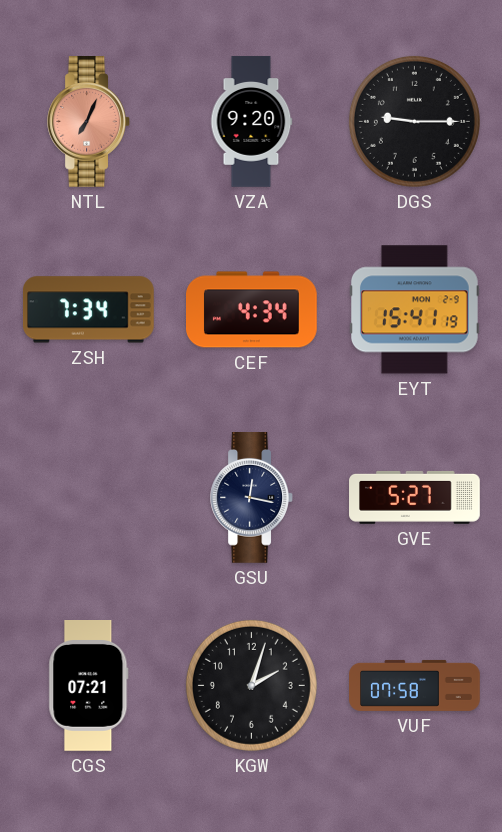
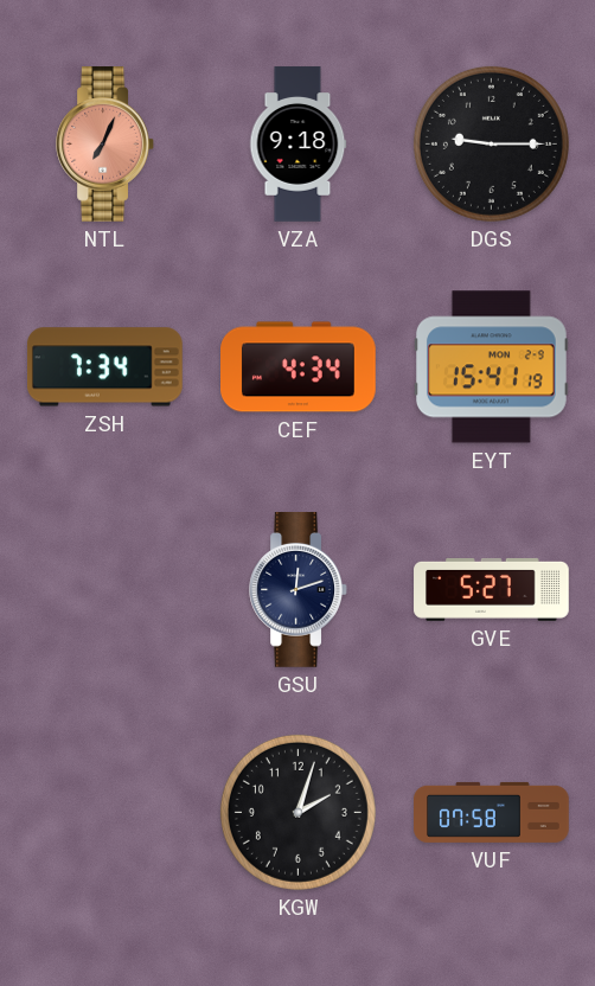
VZA: 9:20 -> 9:18 (297, 145)
GSU: 12:17 -> 12:12 (297, 590)
CGS: 07:21 -> none (89, 686)
